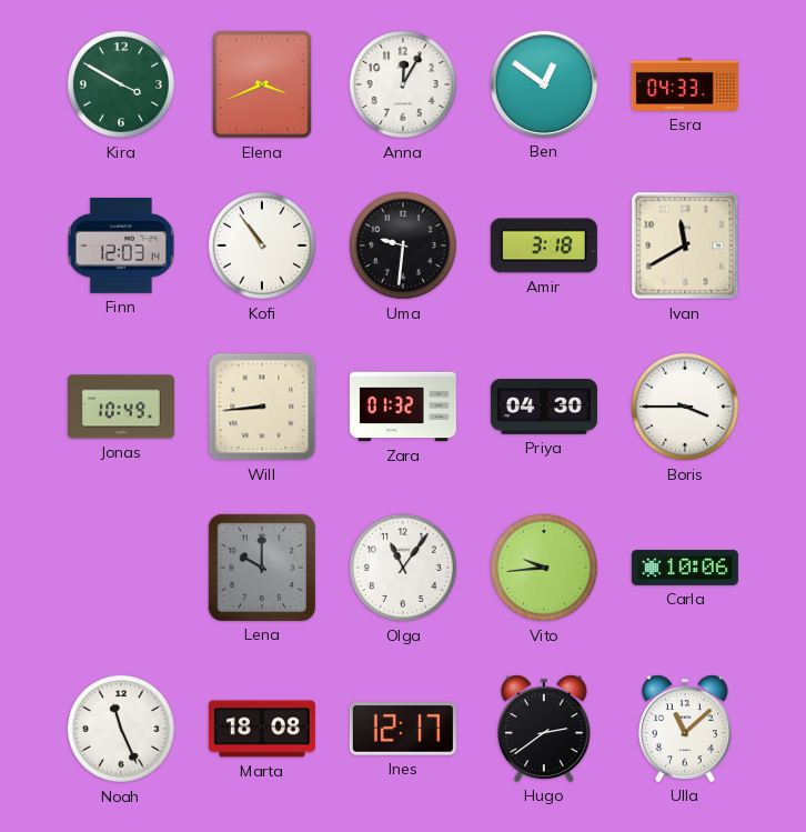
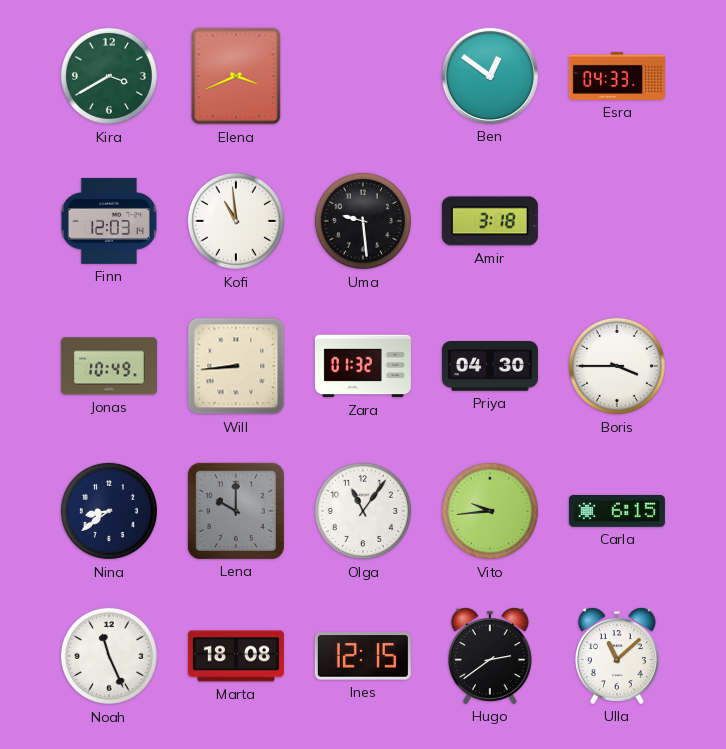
Kira: 3:50 -> 3:40 (109, 76)
Anna: 12:05 -> none (403, 84)
Kofi: 10:54 -> 10:59 (236, 221)
Uma: 9:31 -> 9:29 (363, 221)
Ivan: 11:40 -> none (685, 245)
Nina: none -> 8:39 (109, 511)
Carla: 10:06 -> 6:15 (617, 511)
Ines: 12:17 -> 12:15 (363, 656)
